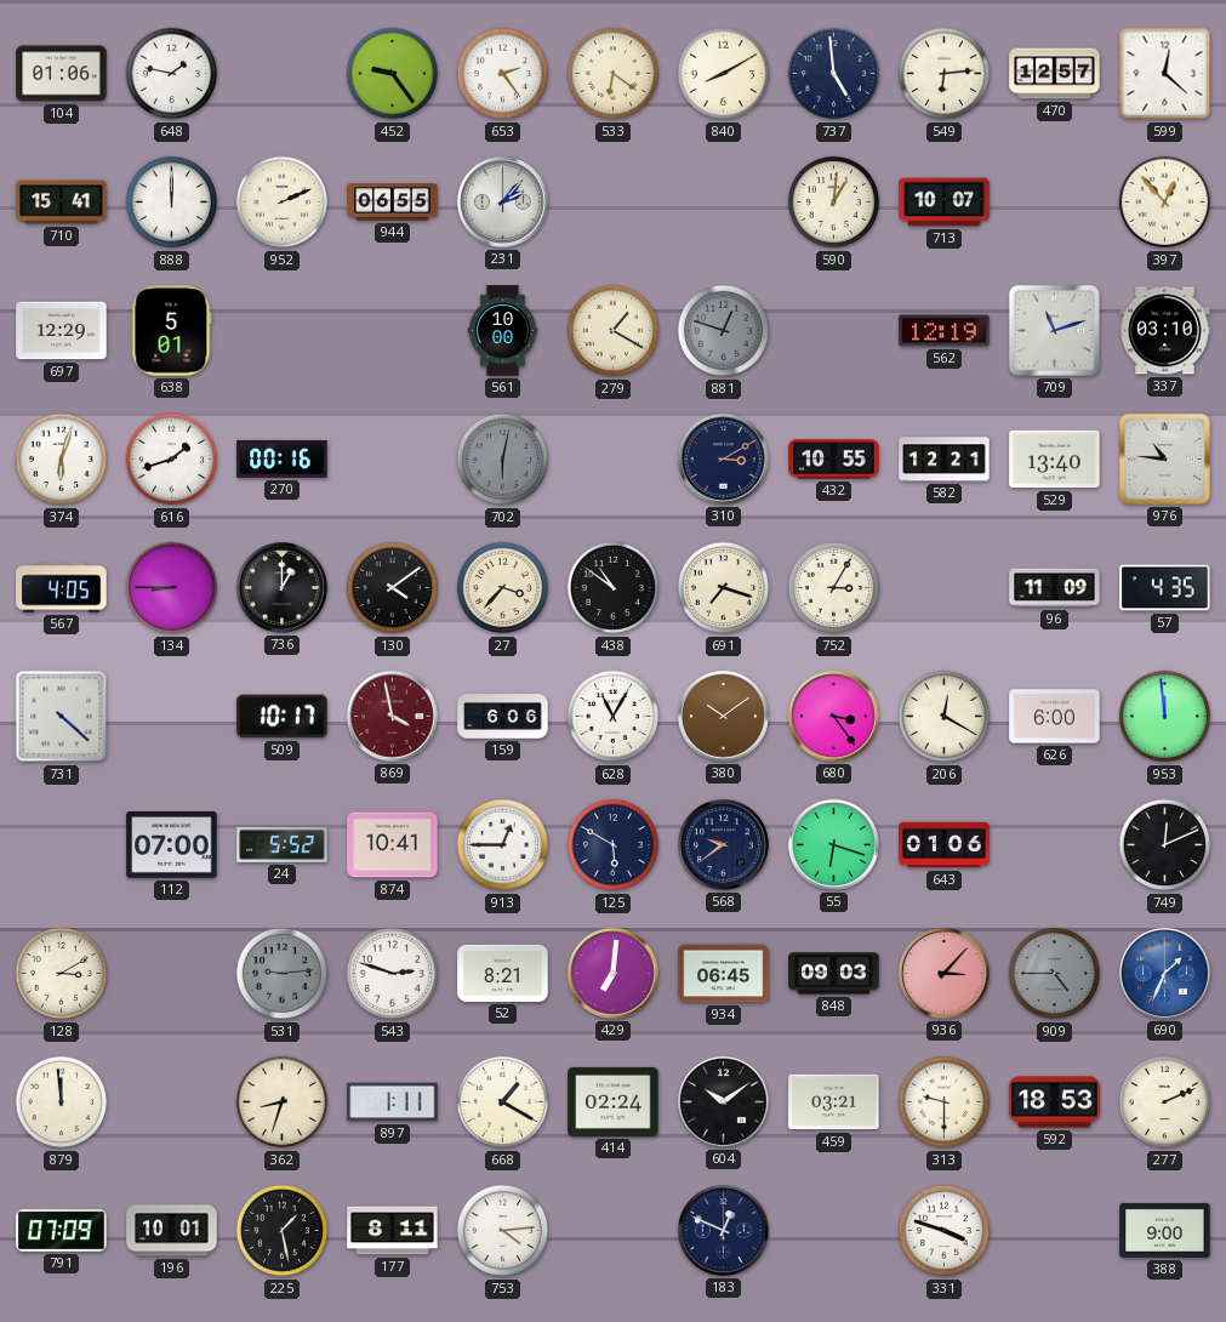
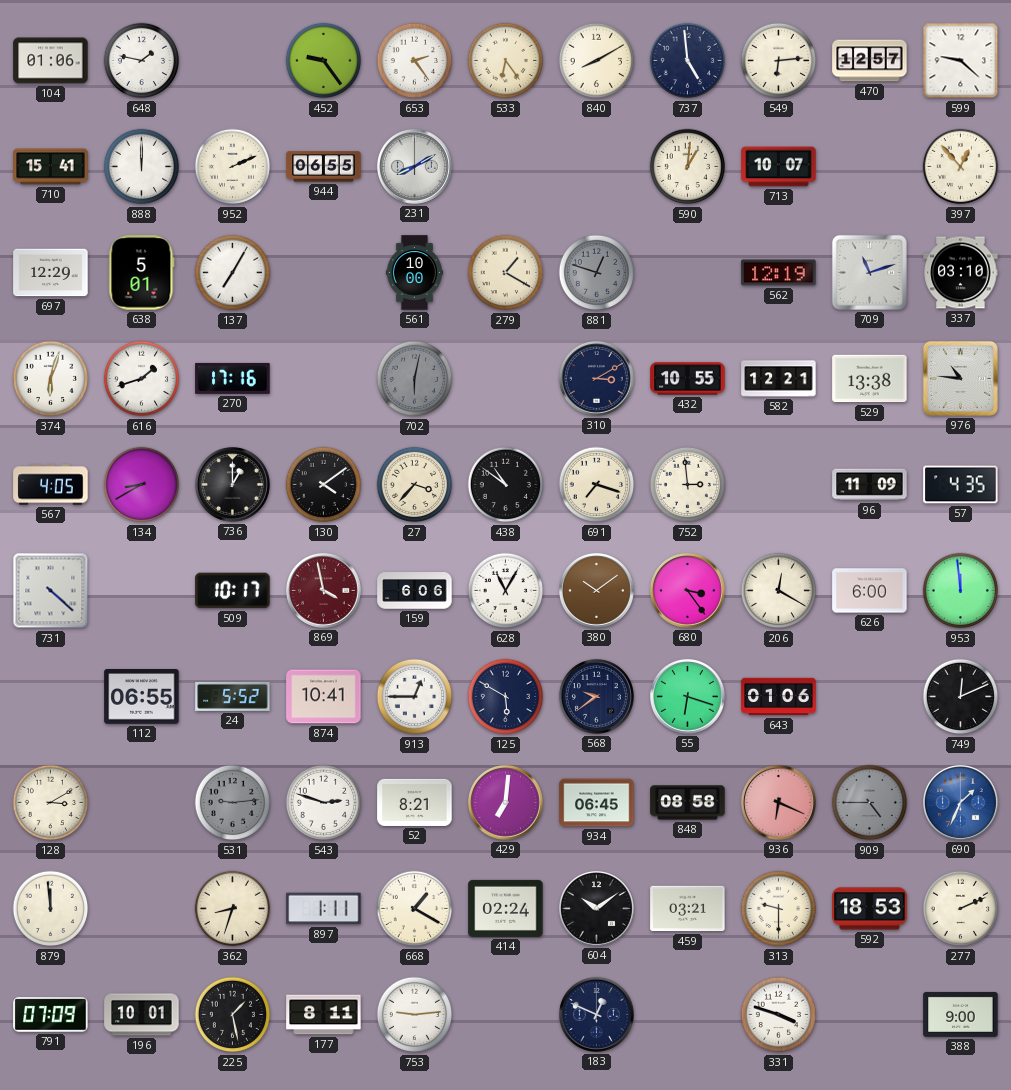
533: 6:21 -> 6:24 (506, 61)
599: 12:22 -> 9:22 (961, 61)
231: 2:07 -> 8:10 (414, 166)
137: none -> 7:05 (233, 273)
270: 00:16 -> 17:16 (233, 378)
529: 13:40 -> 13:38 (870, 379)
134: 8:45 -> 8:40 (142, 485)
752: 3:05 -> 2:59 (688, 485)
112: 07:00 -> 06:55 (142, 697)
848: 09:03 -> 08:58 (688, 803)
936: 3:07 -> 6:19 (778, 802)
753: 4:14 -> 9:14 (415, 1015)
